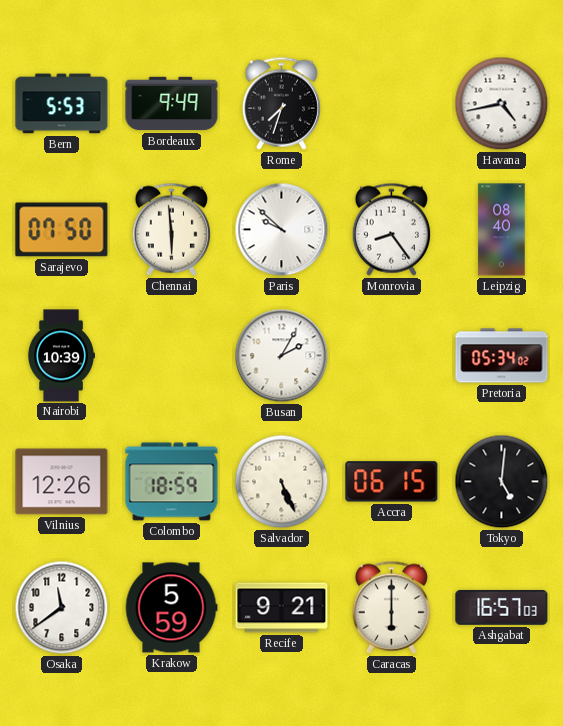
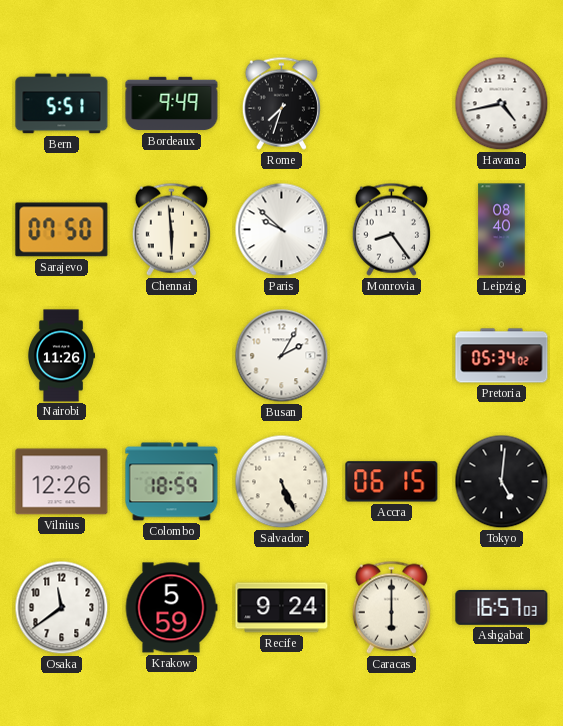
Bern: 5:53 -> 5:51 (62, 104)
Nairobi: 10:39 -> 11:26 (61, 356)
Recife: 9:21 -> 9:24 (282, 608)
